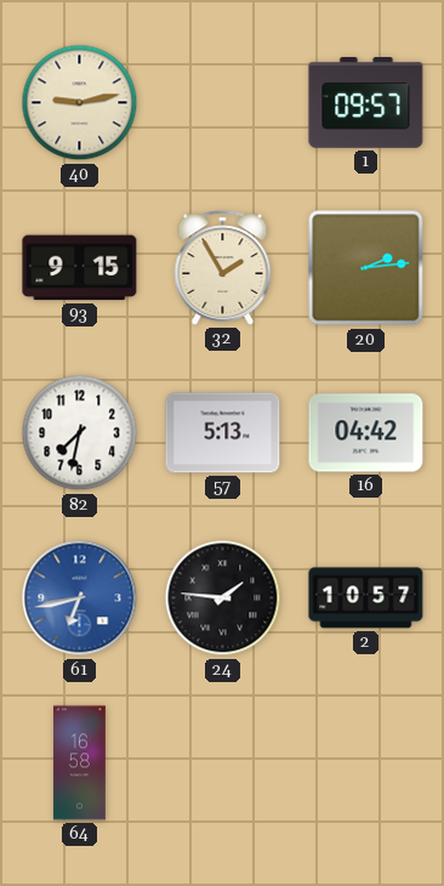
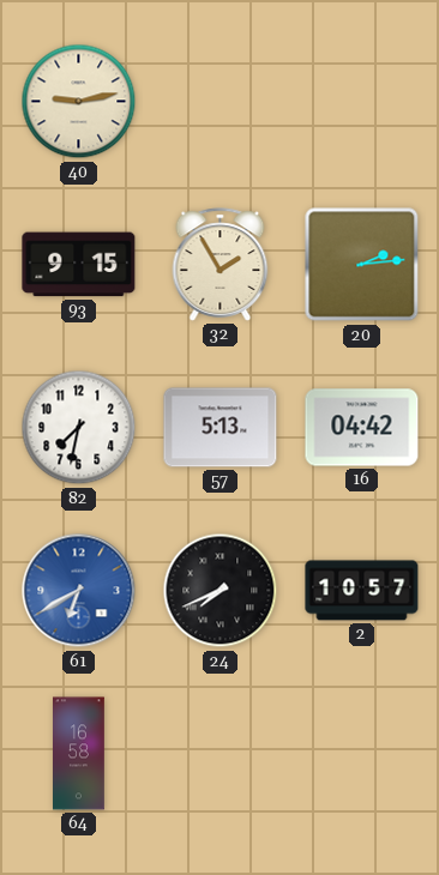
1: 09:57 -> none (366, 103)
61: 6:43 -> 6:40 (79, 591)
24: 1:46 -> 7:41 (221, 591)
